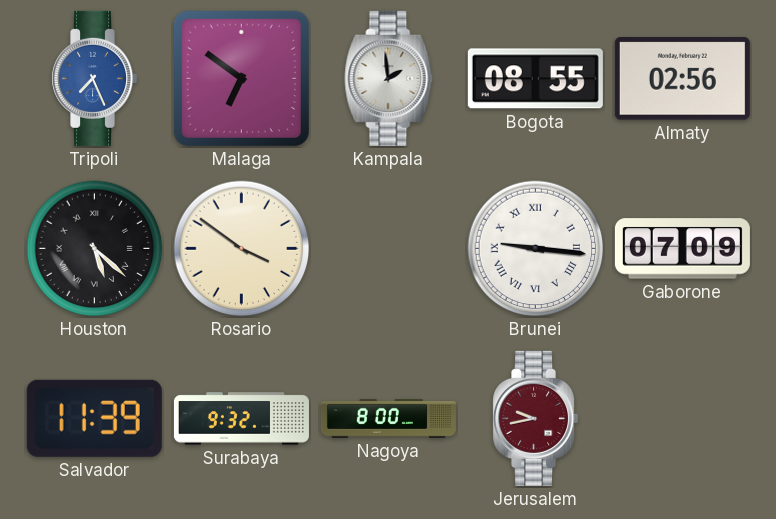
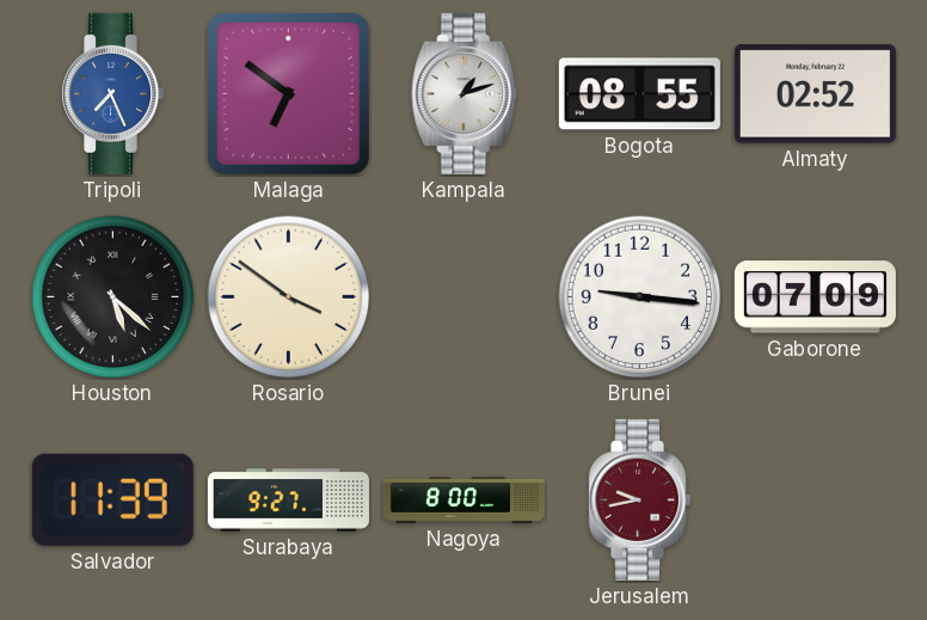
Kampala: 1:59 -> 1:12 (465, 93)
Almaty: 02:56 -> 02:52 (815, 94)
Brunei numerals: Roman -> Arabic (640, 297)
Surabaya: 9:32 -> 9:27 (288, 501)
